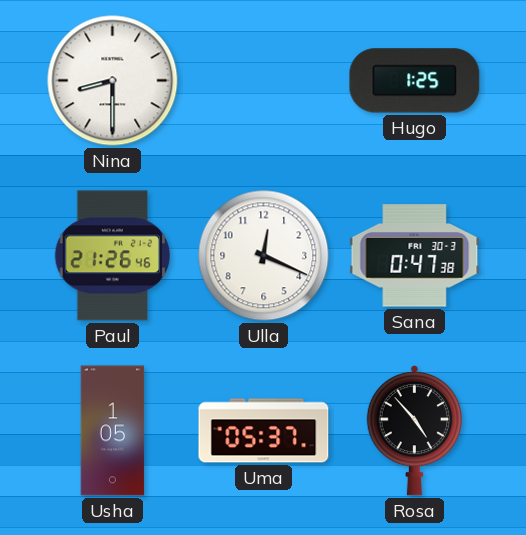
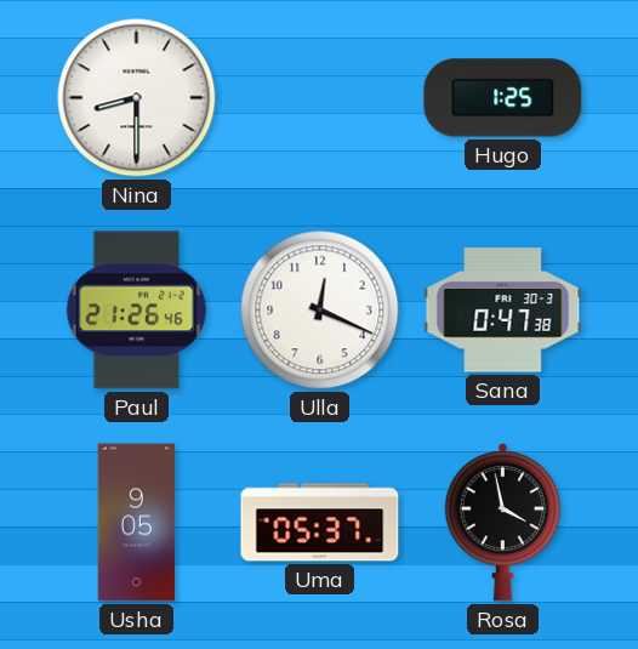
Usha: 1:05 -> 9:05 (137, 523)
Rosa: 4:53 -> 3:58 (502, 522)
